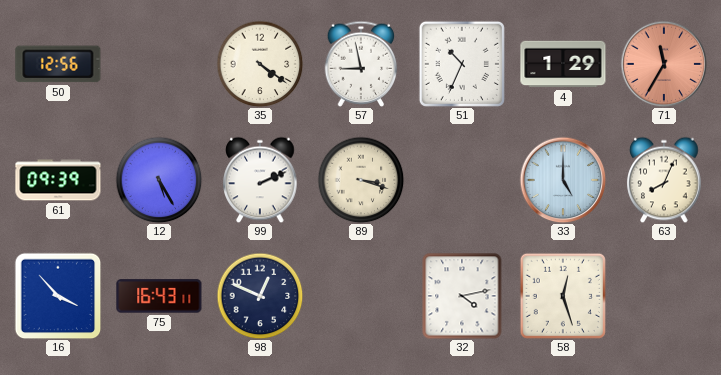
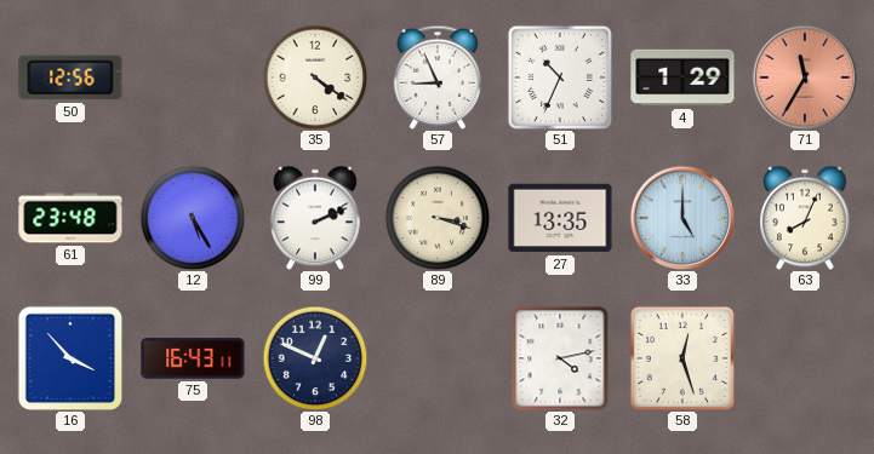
57: 8:58 -> 8:56 (438, 77)
61: 09:39 -> 23:48 (70, 218)
27: none -> 13:35 (560, 218)
